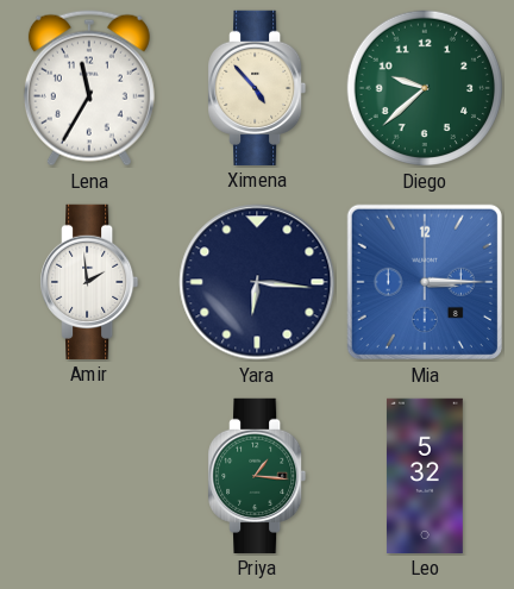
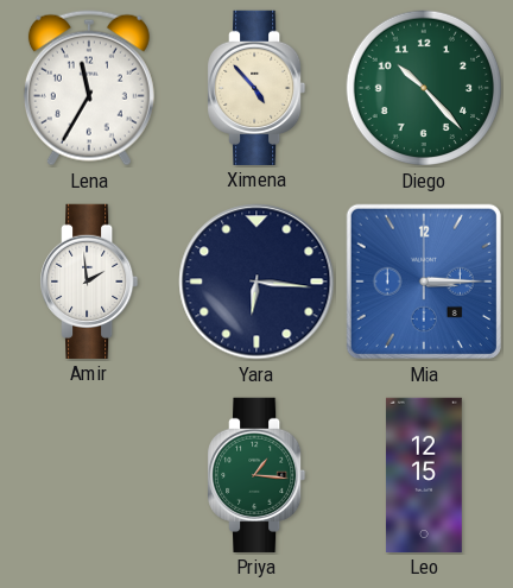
Diego: 9:38 -> 10:23 (424, 88)
Leo: 5:32 -> 12:15 (424, 474)
